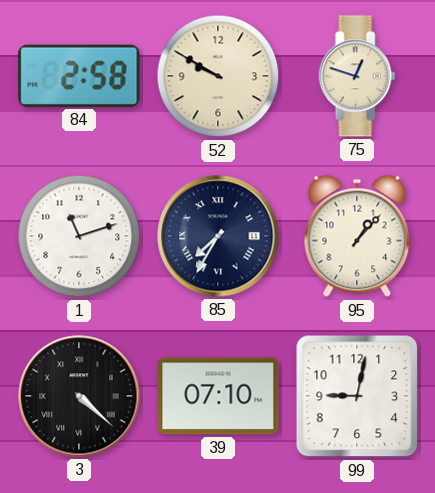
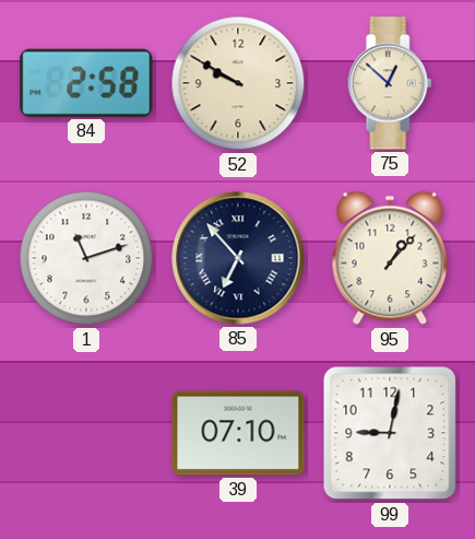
75: 12:48 -> 12:52 (390, 83)
85: 7:35 -> 6:53 (238, 258)
3: 4:22 -> none (79, 396)
